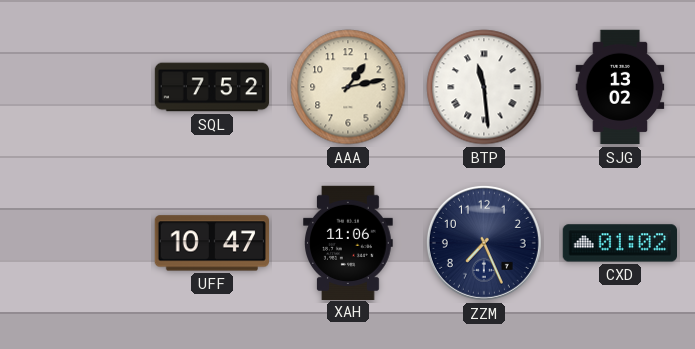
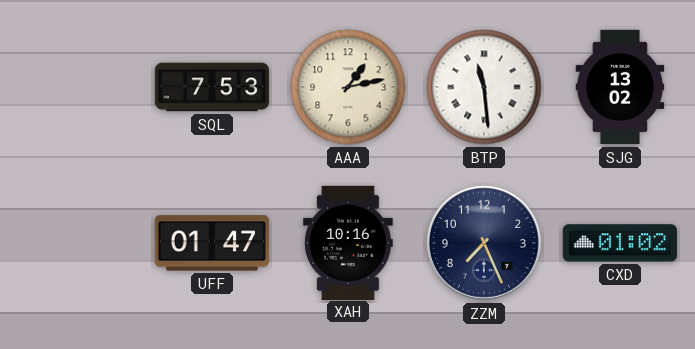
SQL: 7:52 -> 7:53 (212, 87)
UFF: 10:47 -> 01:47 (211, 243)
XAH: 11:06 -> 10:16 (349, 242)
